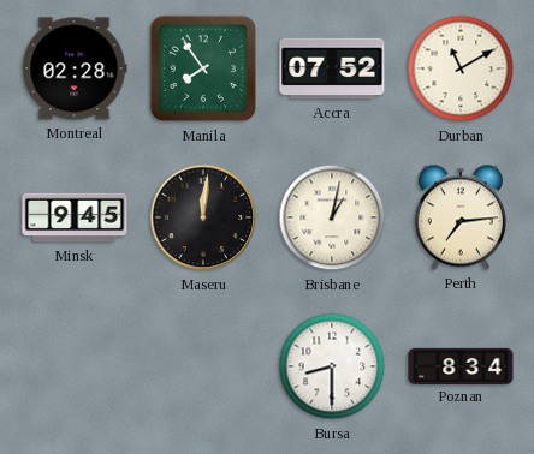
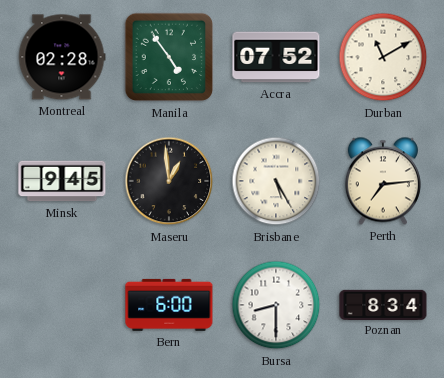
Manila: 7:54 -> 4:54 (169, 57)
Maseru: 12:01 -> 12:59 (169, 181)
Brisbane: 1:02 -> 5:25 (276, 181)
Bern: none -> 6:00 (169, 305)
